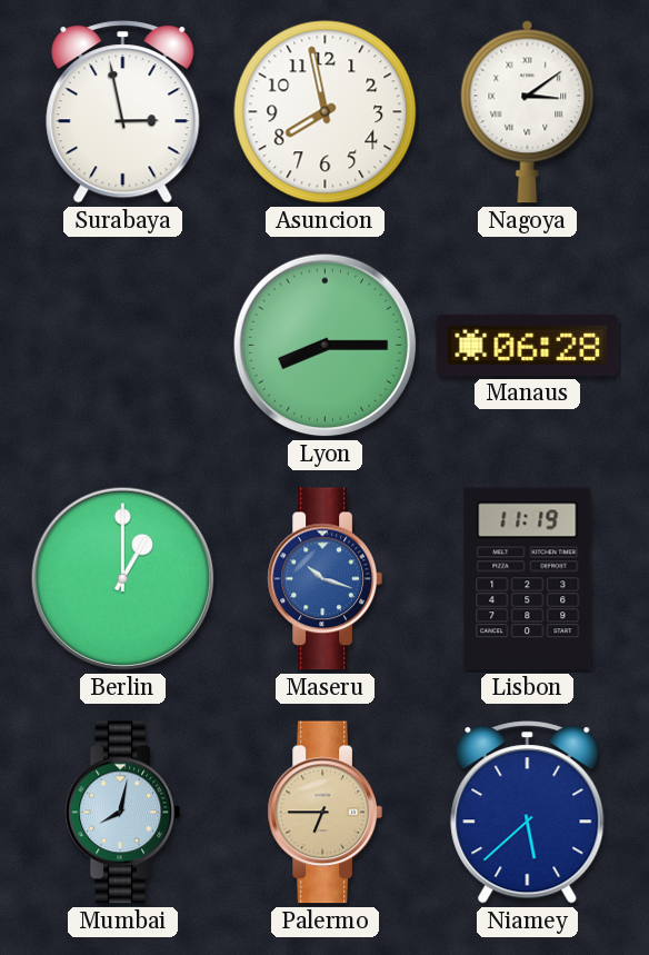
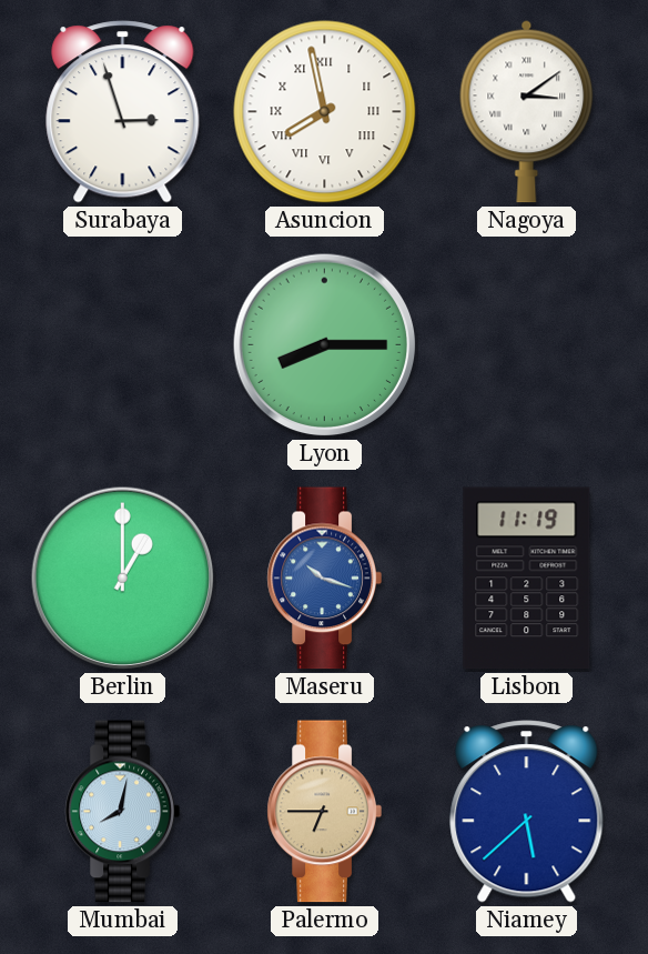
Surabaya: 2:58 -> 2:57 (123, 112)
Asuncion numerals: Arabic -> Roman (325, 112)
Manaus: 06:28 -> none (528, 345)
